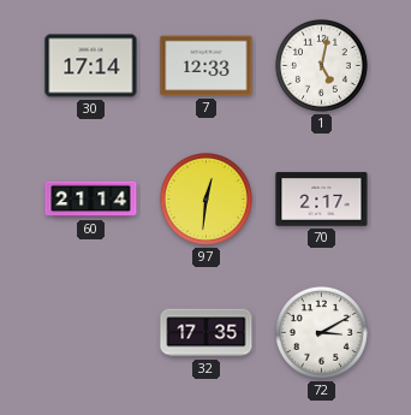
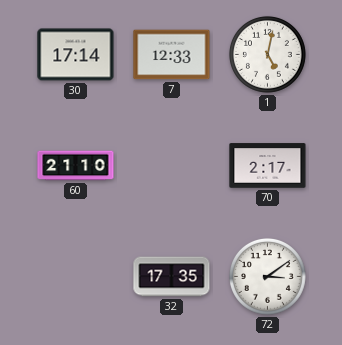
60: 21:14 -> 21:10 (76, 166)
97: 12:31 -> none (205, 198)
72: 3:10 -> 3:09 (267, 276)
